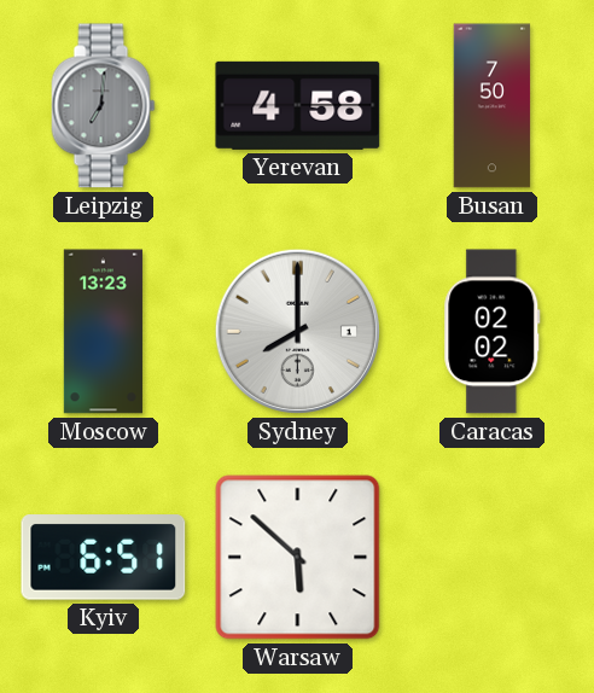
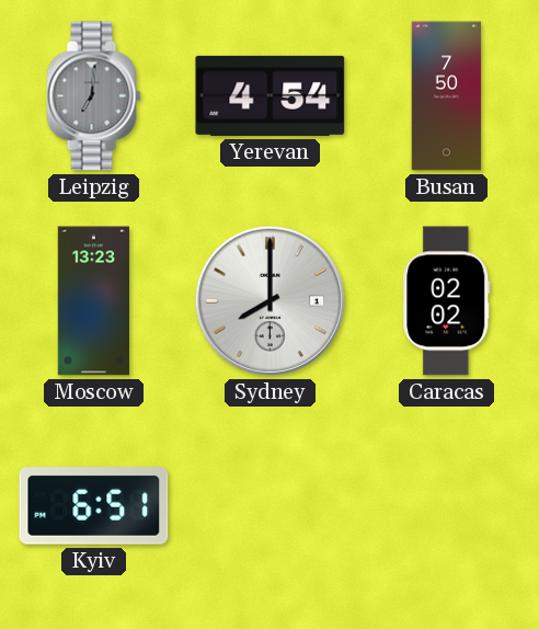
Yerevan: 4:58 -> 4:54 (271, 95)
Warsaw: 5:52 -> none (298, 558)
